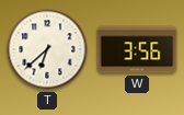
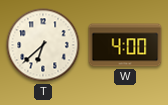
W: 3:56 -> 4:00 (125, 45)
